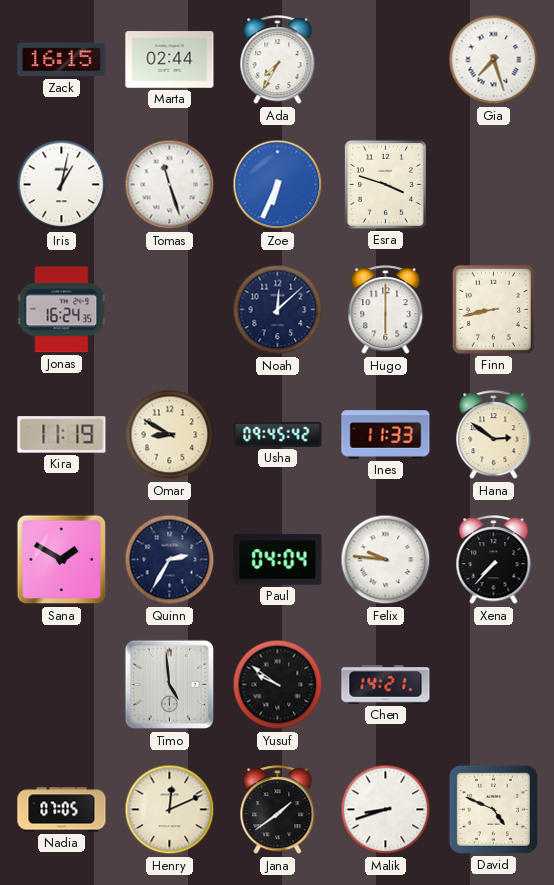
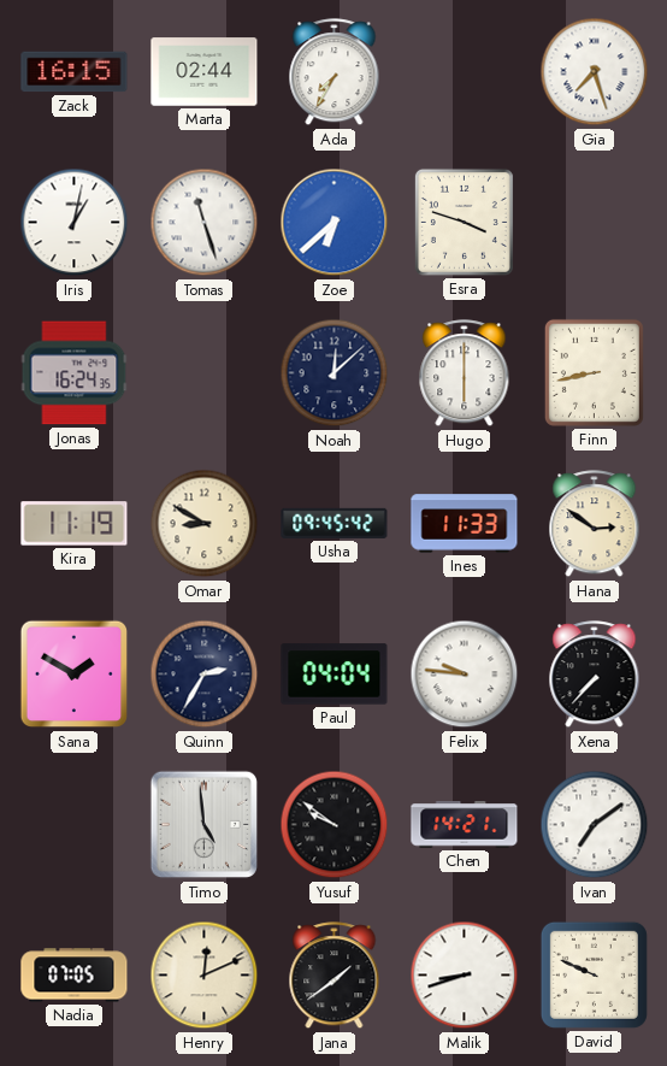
Zoe: 6:34 -> 6:38 (335, 223)
Ivan: none -> 7:09 (595, 825)
David: 4:49 -> 9:49 (594, 974)
